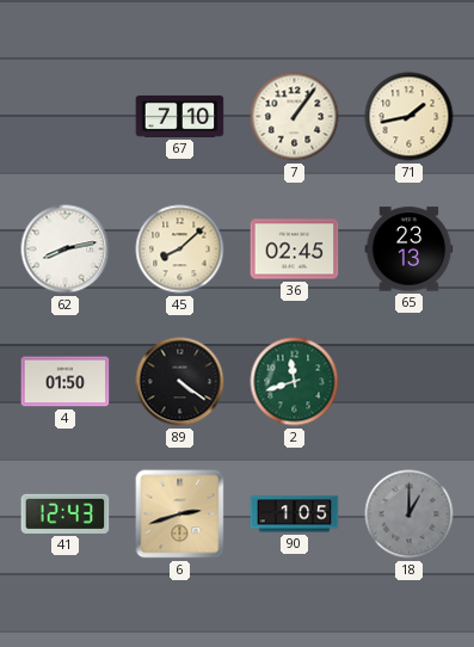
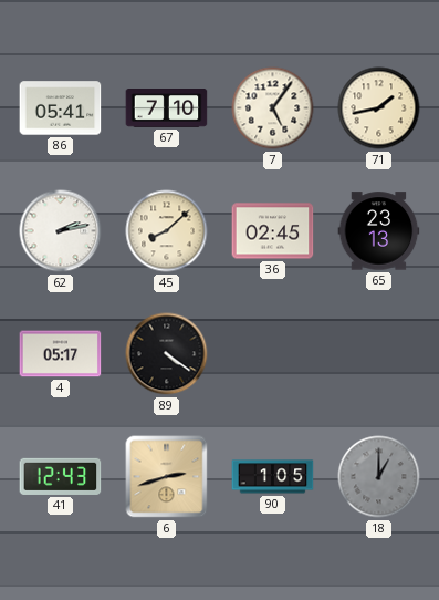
86: none -> 05:41 (61, 108)
7: 1:06 -> 5:06 (273, 108)
62: 8:13 -> 2:13 (61, 231)
4: 01:50 -> 05:17 (61, 354)
2: 11:42 -> none (295, 382)
